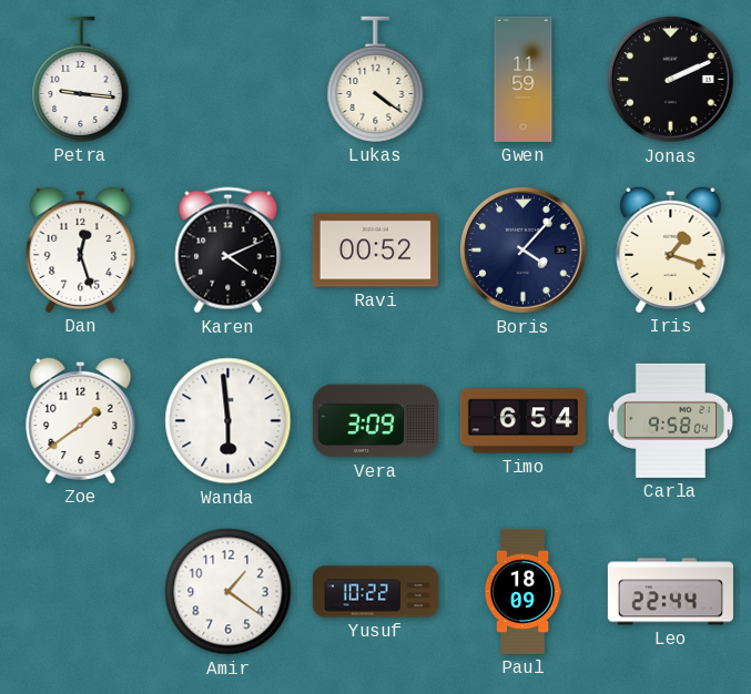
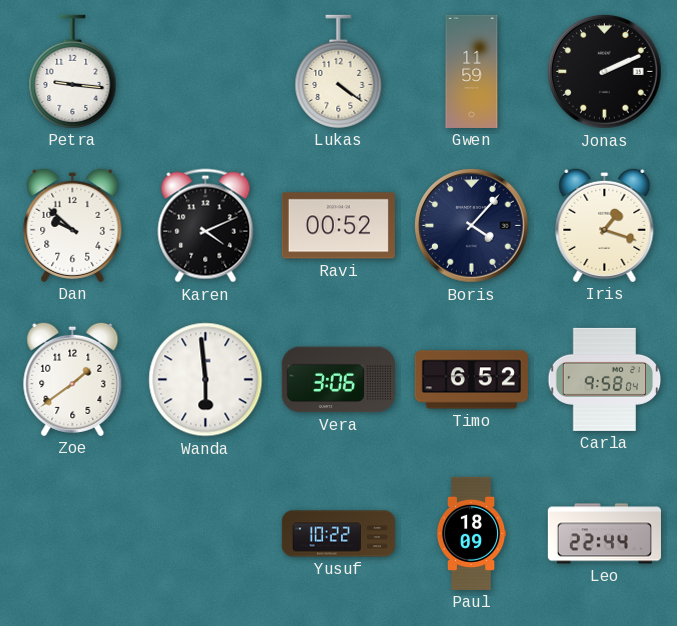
Dan: 12:27 -> 9:52 (73, 225)
Vera: 3:09 -> 3:06 (338, 380)
Timo: 6:54 -> 6:52 (471, 380)
Amir: 1:21 -> none (229, 592)
